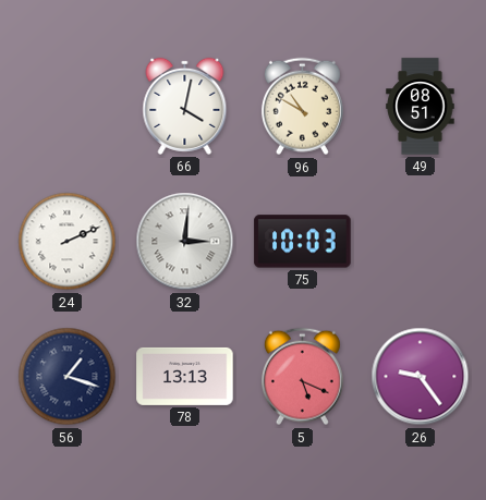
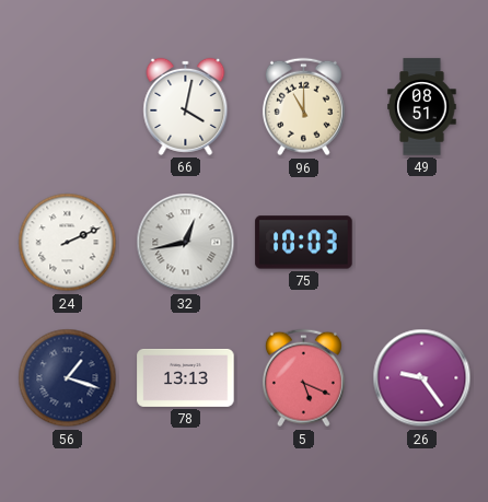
96: 10:50 -> 11:00 (303, 107)
32: 3:01 -> 12:43 (186, 243)
